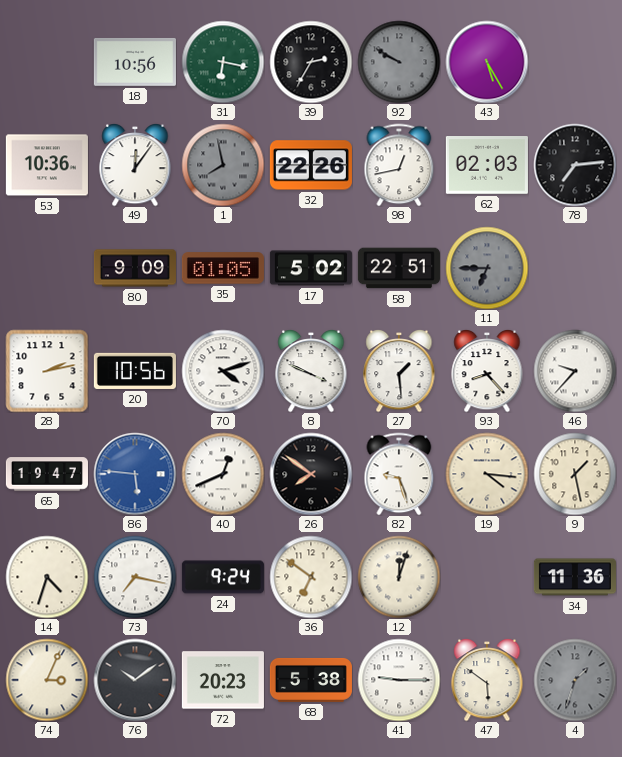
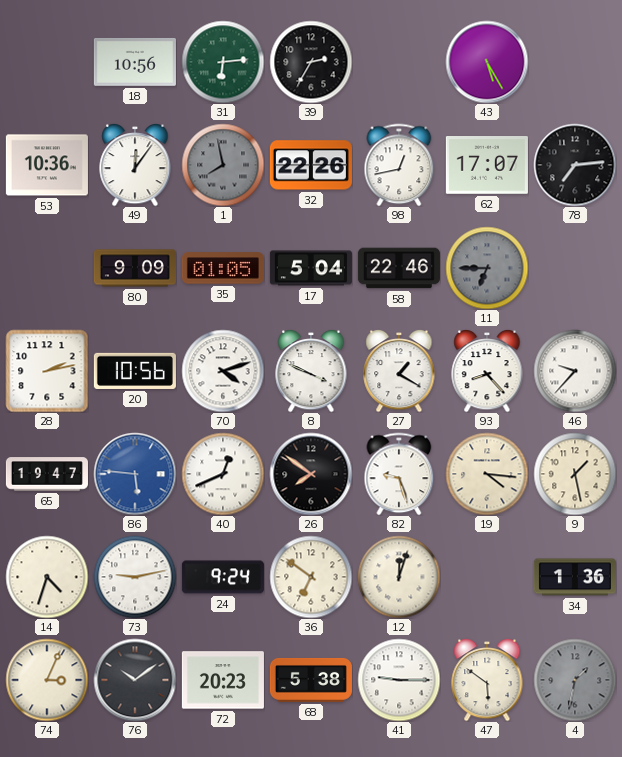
31: 6:17 -> 6:14 (223, 62)
92: 9:50 -> none (399, 62)
62: 02:03 -> 17:07 (487, 165)
17: 5:02 -> 5:04 (311, 268)
58: 22:51 -> 22:46 (399, 268)
27: 1:29 -> 1:20 (399, 371)
73: 7:17 -> 9:13 (135, 577)
34: 11:36 -> 1:36 (575, 577)
4: 1:33 -> 1:32 (575, 680)
